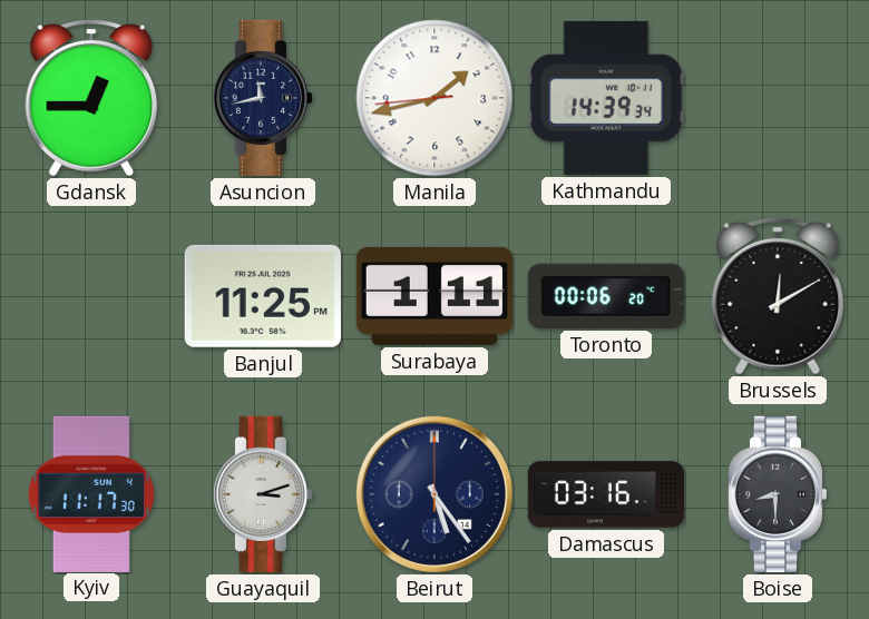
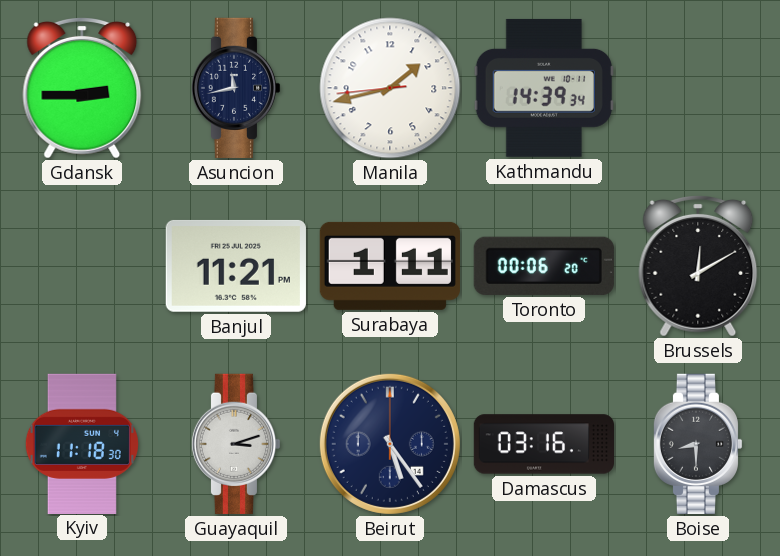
Gdansk: 12:45 -> 2:45 (82, 89)
Banjul: 11:25 -> 11:21 (236, 266)
Kyiv: 11:17 -> 11:18 (82, 443)
